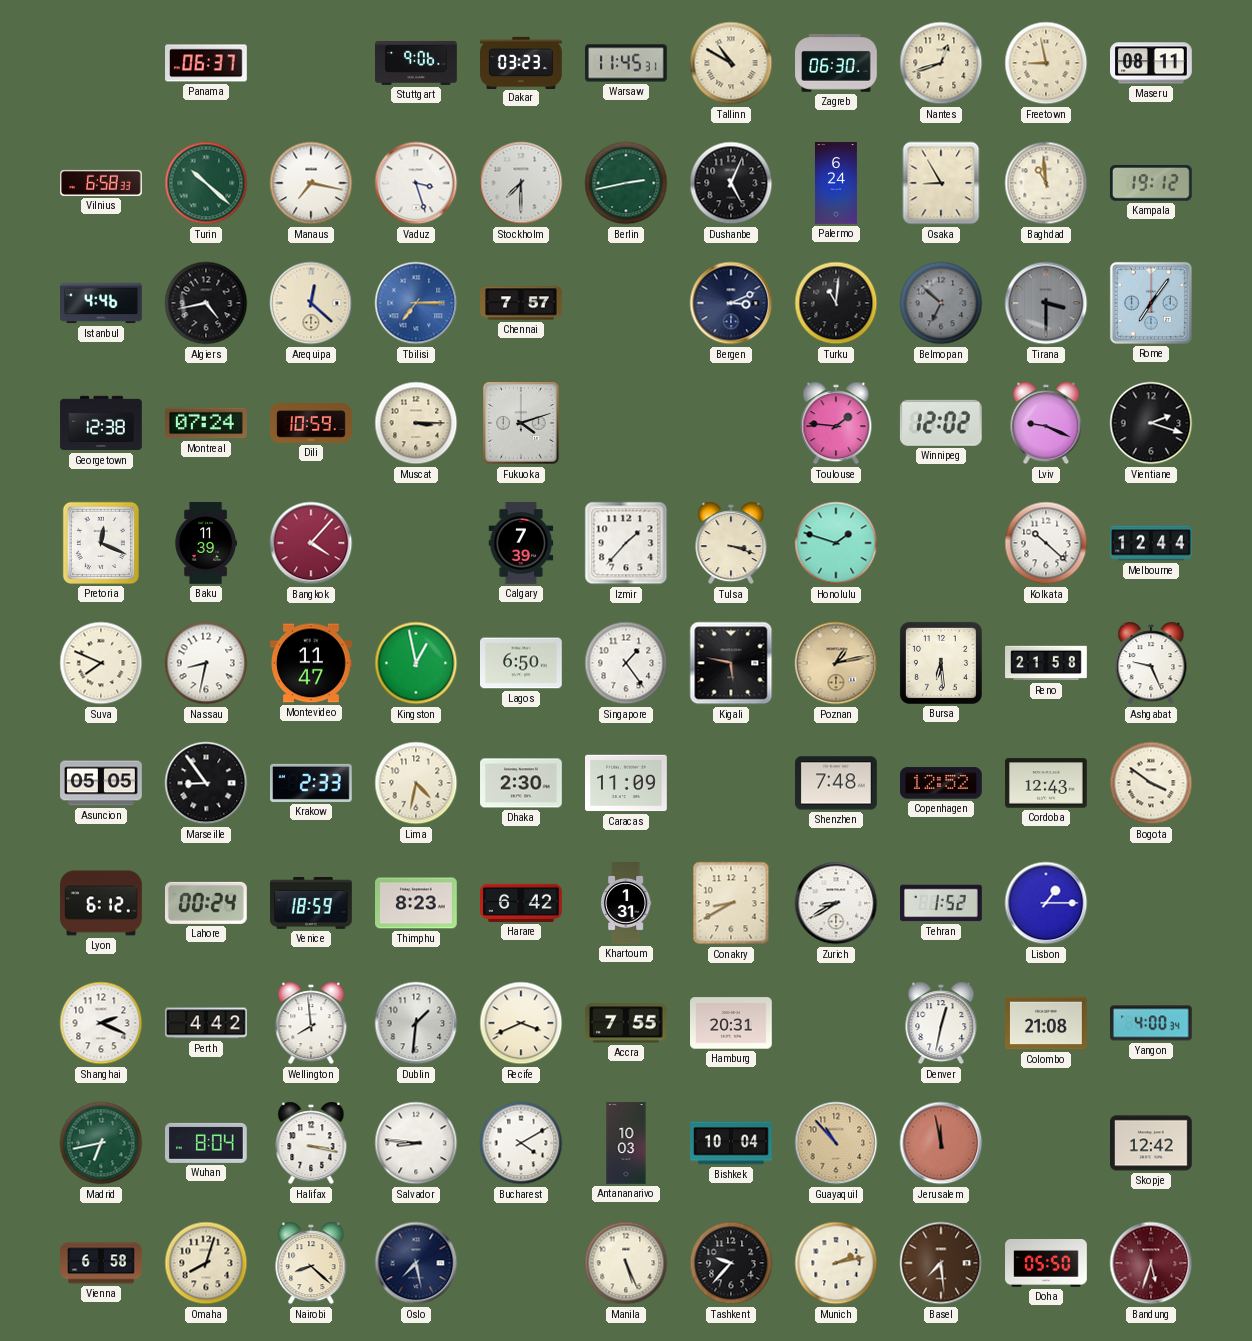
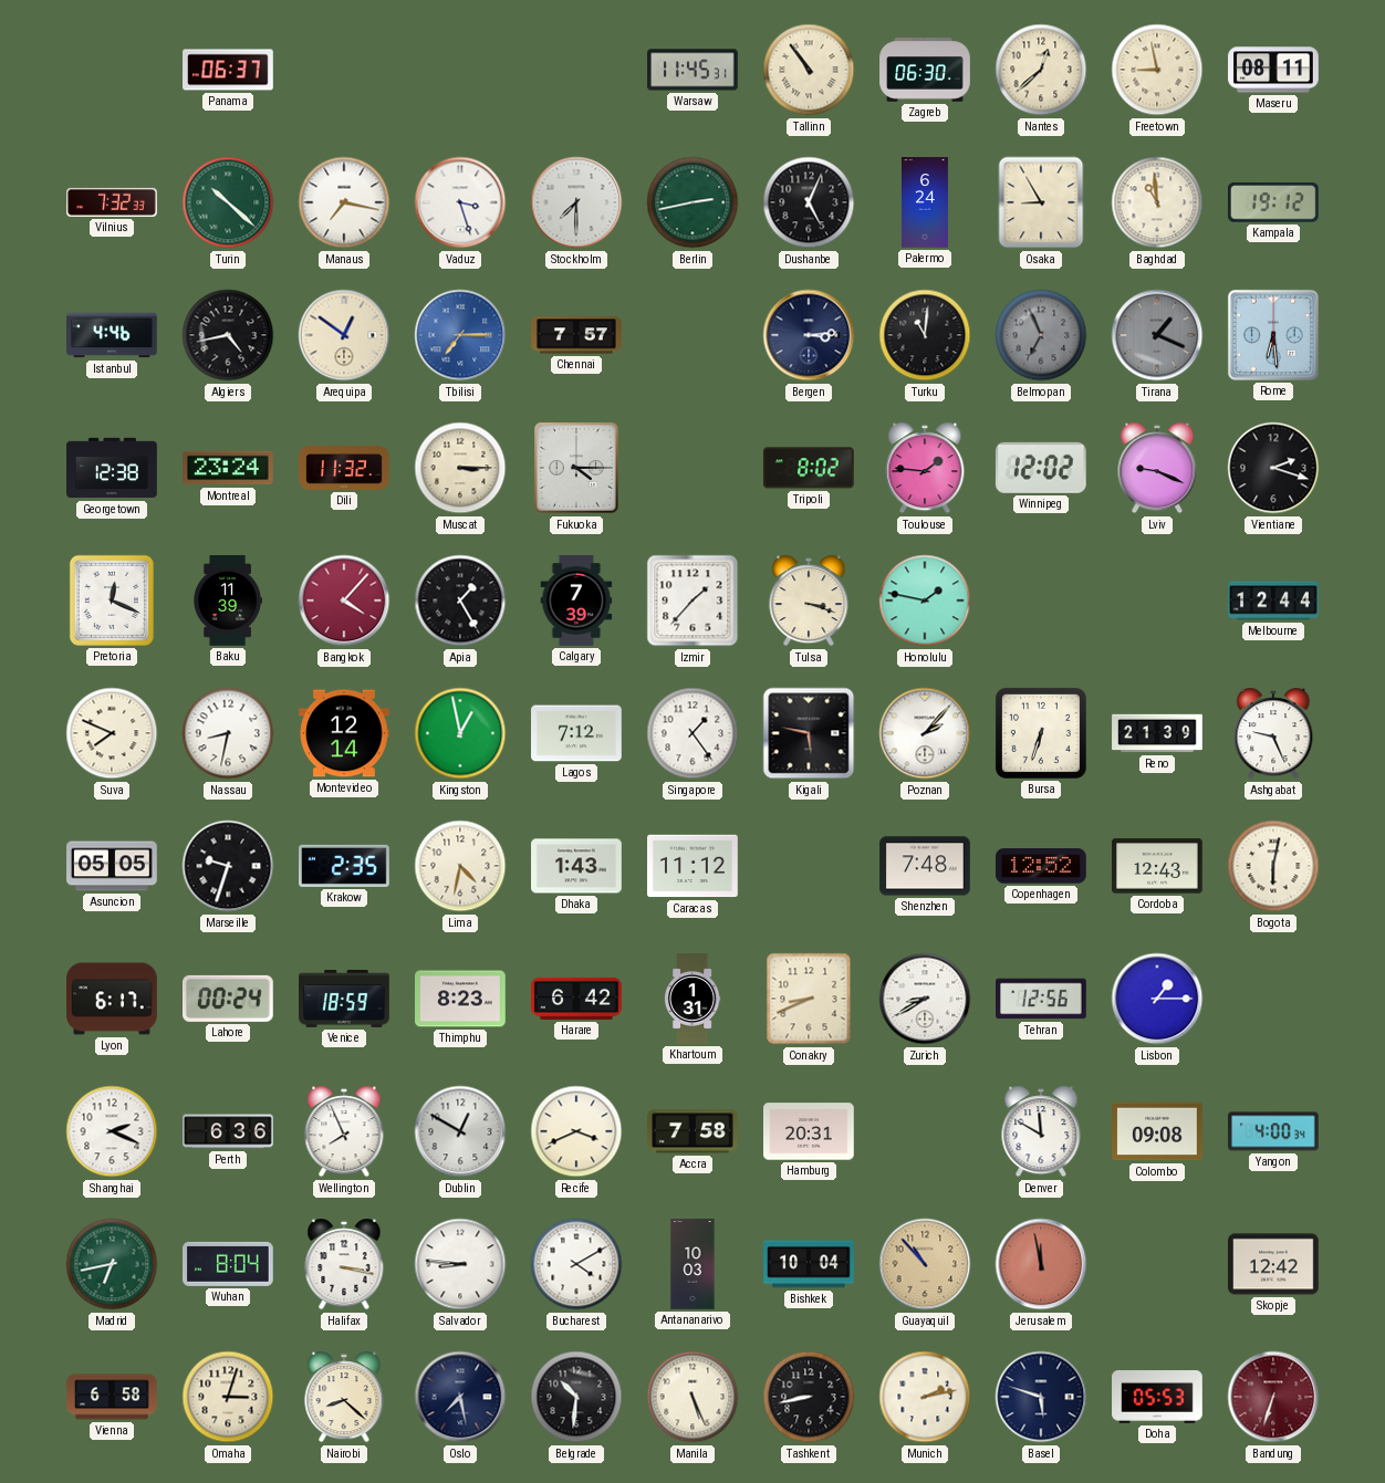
Stuttgart: 9:06 -> none (416, 63)
Dakar: 03:23 -> none (521, 62)
Tallinn: 10:50 -> 10:54 (809, 70)
Nantes: 12:42 -> 12:38 (1041, 70)
Vilnius: 6:58 -> 7:32 (112, 202)
Arequipa: 12:22 -> 12:51 (344, 335)
Bergen: 3:11 -> 3:14 (809, 335)
Belmopan: 6:52 -> 6:56 (1041, 335)
Tirana: 3:30 -> 1:19 (1157, 335)
Rome: 7:06 -> 6:29 (1273, 335)
Montreal: 07:24 -> 23:24 (229, 468)
Dili: 10:59 -> 11:32 (344, 468)
Fukuoka: 4:12 -> 4:15 (576, 468)
Tripoli: none -> 8:02 (809, 468)
Apia: none -> 1:25 (460, 600)
Honolulu: 1:48 -> 1:47 (925, 600)
Kolkata: 10:22 -> none (1046, 543)
Montevideo: 11:47 -> 12:14 (345, 733)
Lagos: 6:50 -> 7:12 (576, 733)
Poznan: 1:13 -> 2:07 (925, 733)
Poznan dial: champagne -> white (925, 733)
Bursa: 6:29 -> 6:33 (1041, 733)
Reno: 21:58 -> 21:39 (1157, 733)
Marseille: 8:54 -> 9:33 (228, 866)
Krakow: 2:33 -> 2:35 (344, 866)
Dhaka: 2:30 -> 1:43 (576, 866)
Caracas: 11:09 -> 11:12 (692, 866)
Bogota: 3:51 -> 6:02 (1273, 866)
Lyon: 6:12 -> 6:17 (112, 999)
Conakry: 8:40 -> 8:41 (809, 999)
Tehran: 1:52 -> 12:56 (1041, 999)
Perth: 4:42 -> 6:36 (228, 1131)
Wellington: 7:59 -> 7:56 (344, 1131)
Dublin: 1:31 -> 12:50 (460, 1131)
Accra: 7:55 -> 7:58 (694, 1131)
Denver: 12:32 -> 11:50 (1041, 1131)
Colombo: 21:08 -> 09:08 (1157, 1131)
Omaha: 8:03 -> 3:03 (228, 1397)
Belgrade: none -> 10:31 (576, 1397)
Tashkent: 9:37 -> 8:43 (809, 1397)
Basel: 7:29 -> 5:48 (1041, 1397)
Basel dial: brown -> navy (1041, 1397)
Doha: 05:50 -> 05:53 (1157, 1397)
Bandung: 5:33 -> 6:33 (1273, 1397)
